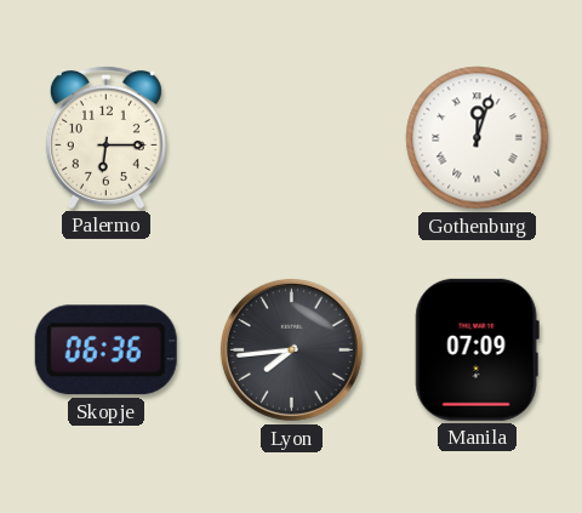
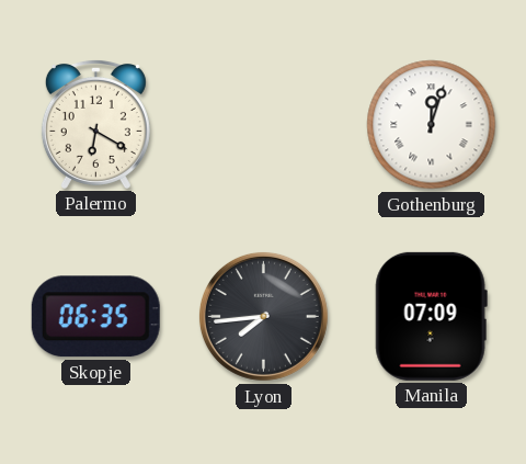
Palermo: 6:15 -> 6:20 (95, 124)
Skopje: 06:36 -> 06:35 (95, 317)
